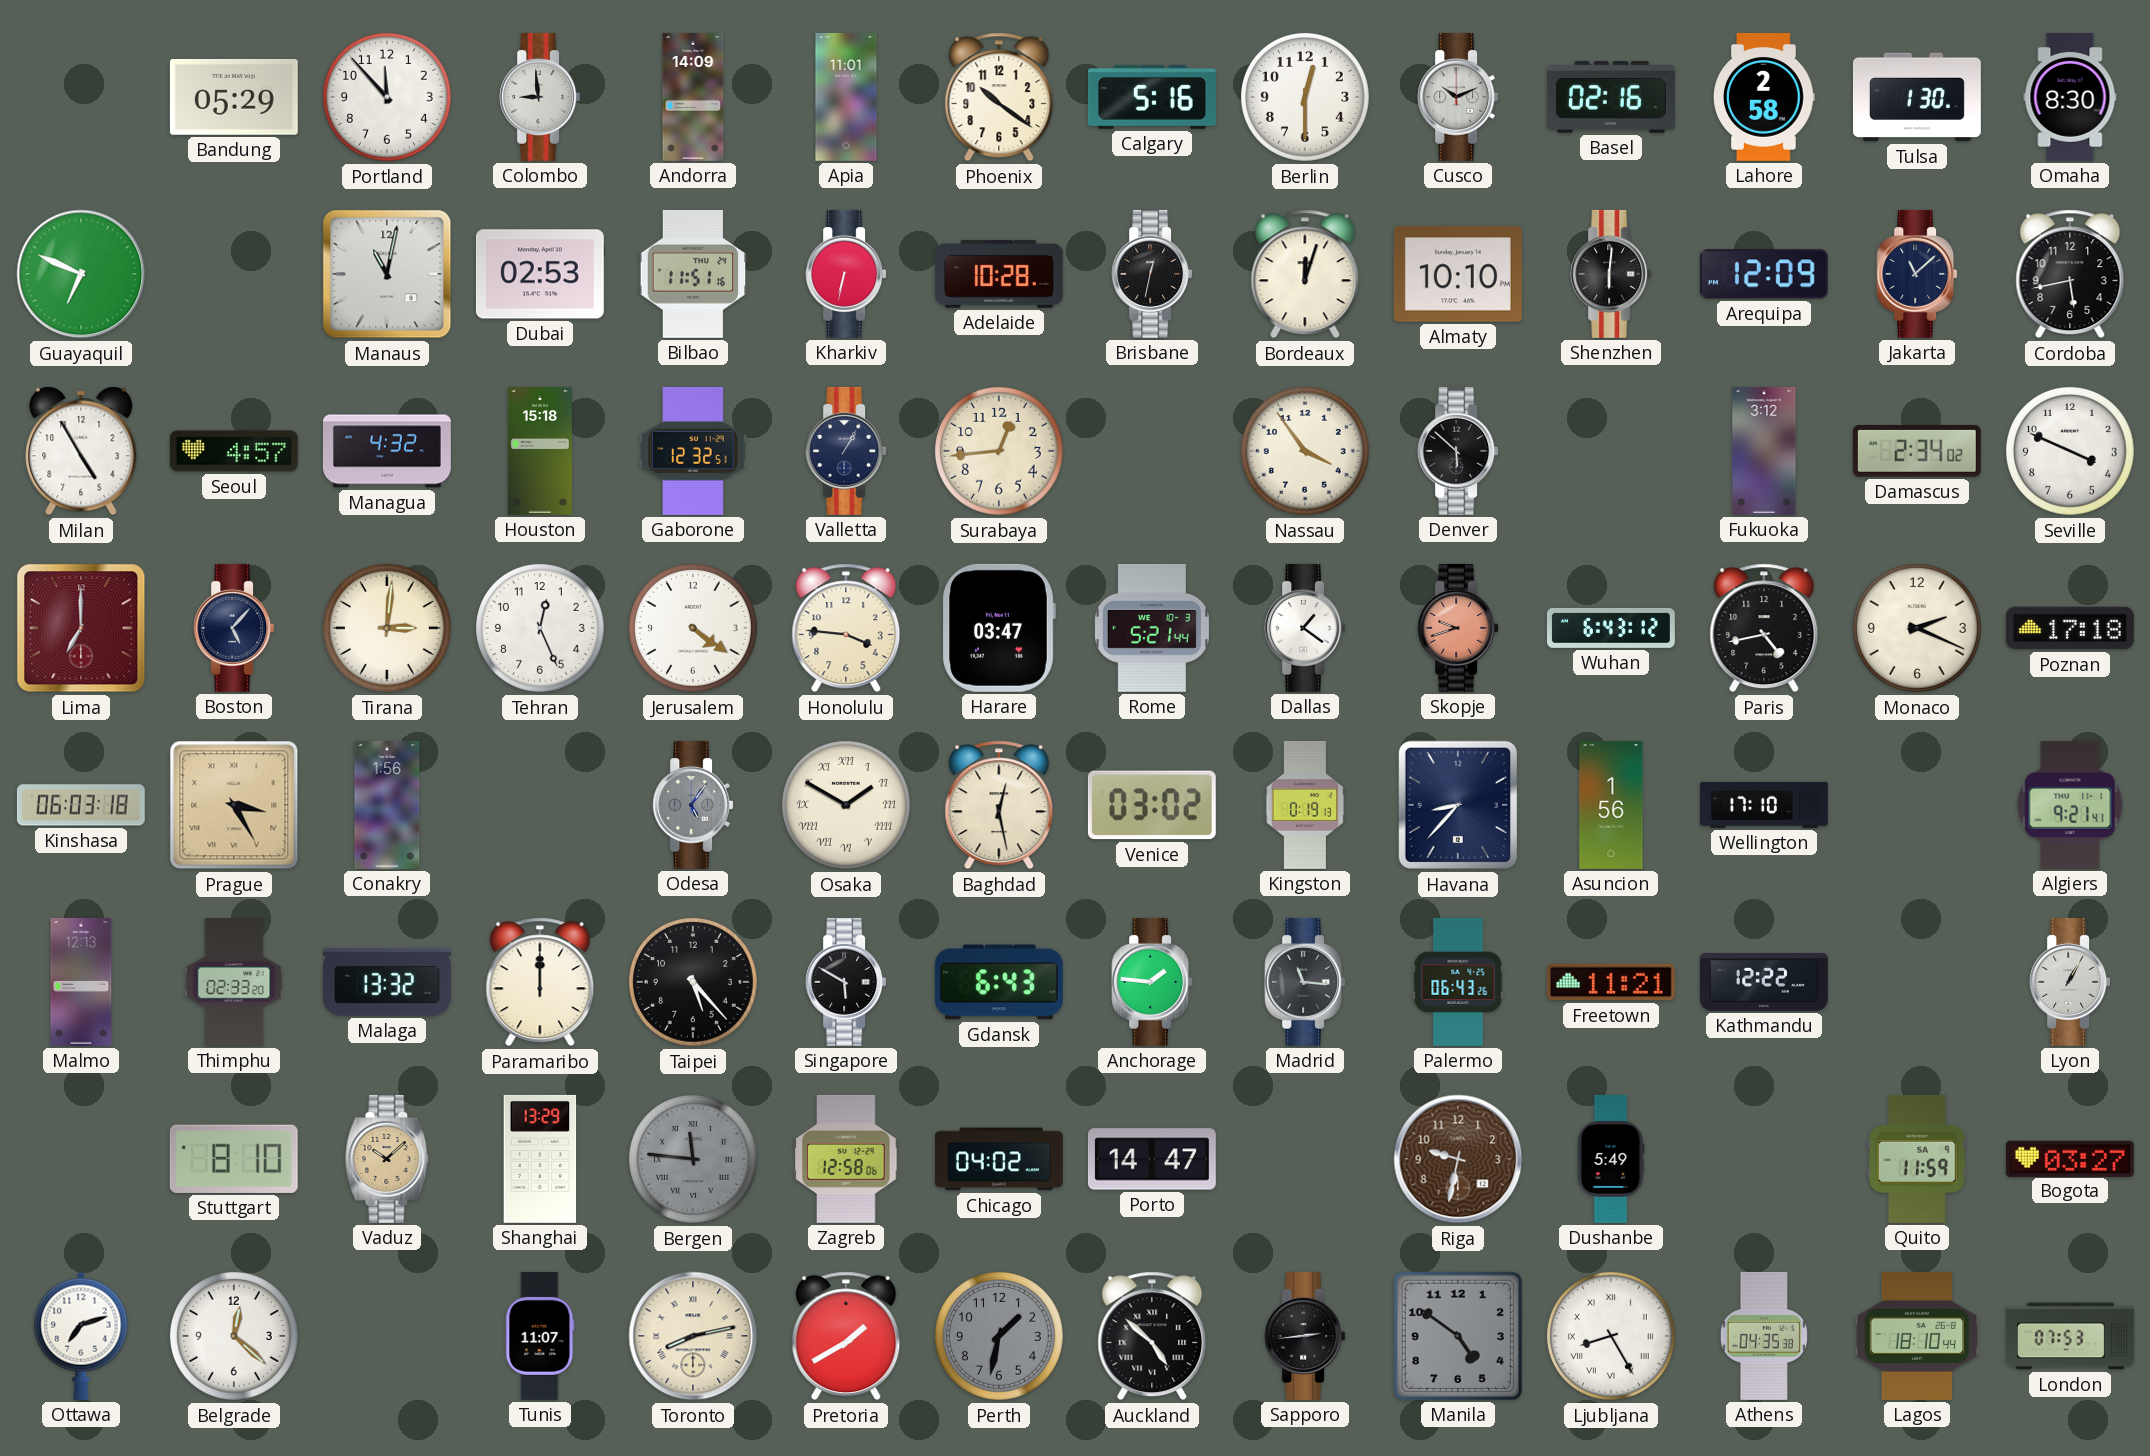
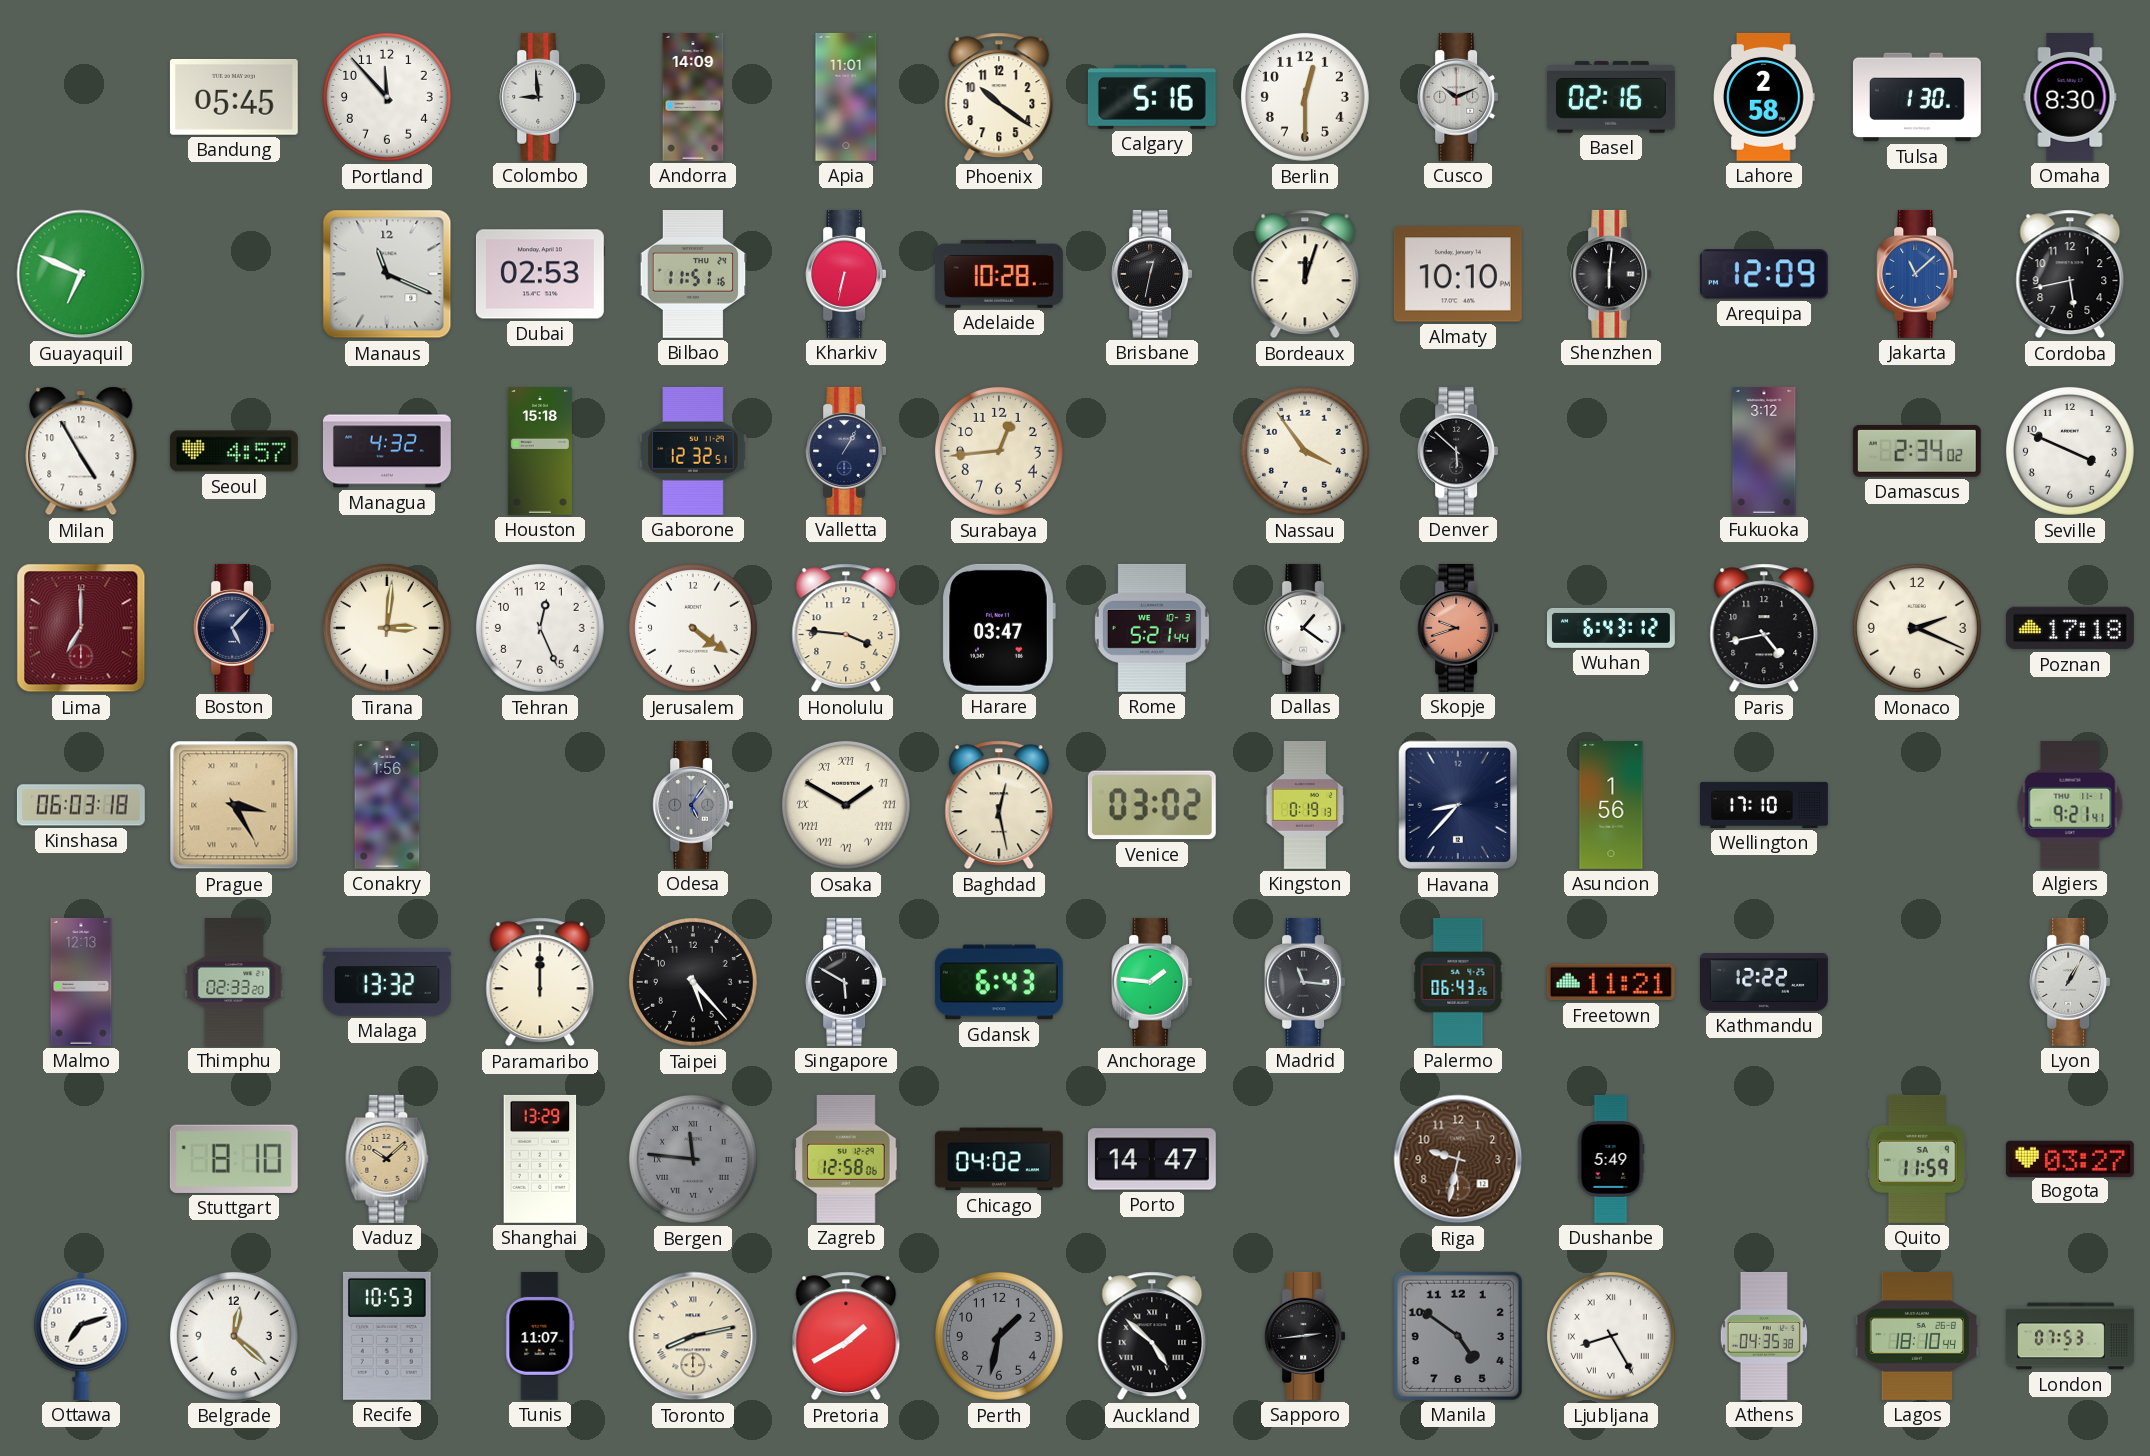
Bandung: 05:29 -> 05:45 (234, 97)
Manaus: 11:02 -> 11:19 (387, 274)
Jakarta dial: navy -> blue (1917, 274)
Recife: none -> 10:53 (388, 1336)
